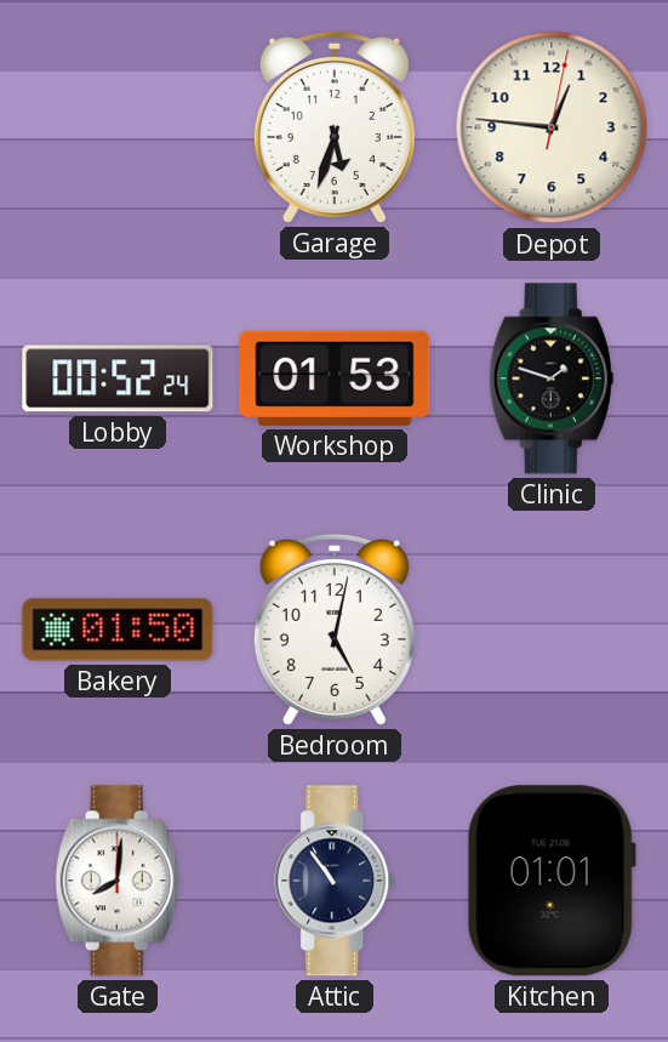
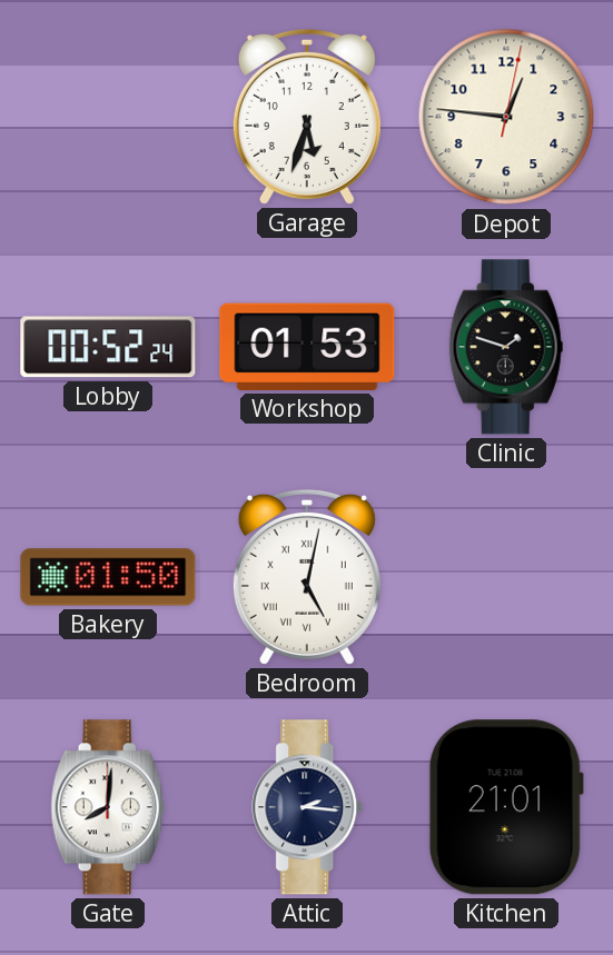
Bedroom numerals: Arabic -> Roman (307, 577)
Attic: 10:54 -> 2:16 (308, 807)
Kitchen: 01:01 -> 21:01 (506, 807)
